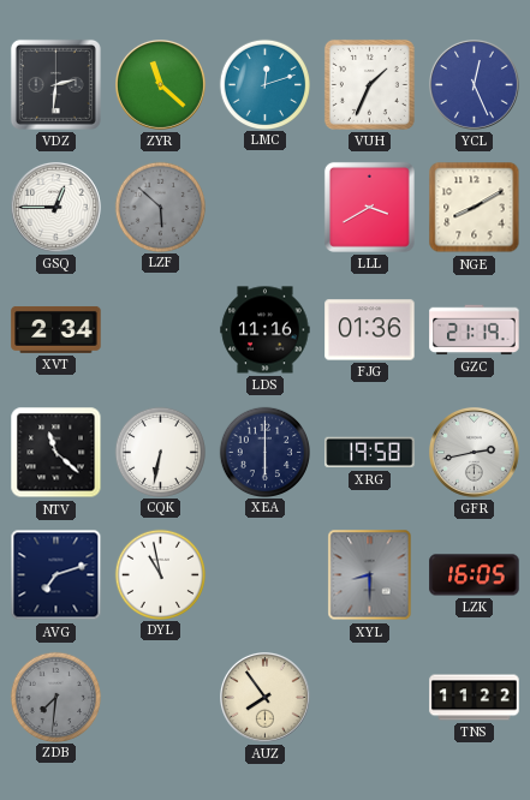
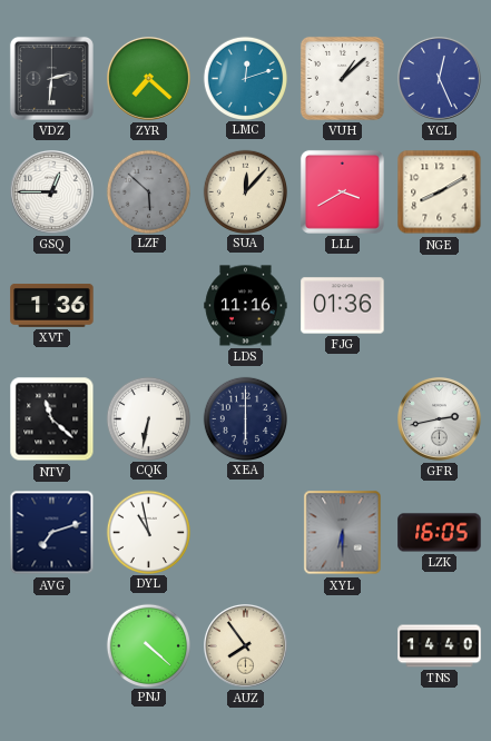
ZYR: 11:22 -> 7:22 (149, 79)
VUH: 1:34 -> 1:08 (342, 78)
SUA: none -> 12:07 (245, 191)
XVT: 2:34 -> 1:36 (52, 306)
GZC: 21:19 -> none (475, 330)
XRG: 19:58 -> none (370, 453)
XYL: 8:30 -> 6:30 (343, 533)
ZDB: 7:31 -> none (55, 697)
PNJ: none -> 4:22 (148, 645)
TNS: 11:22 -> 14:40 (440, 646)
